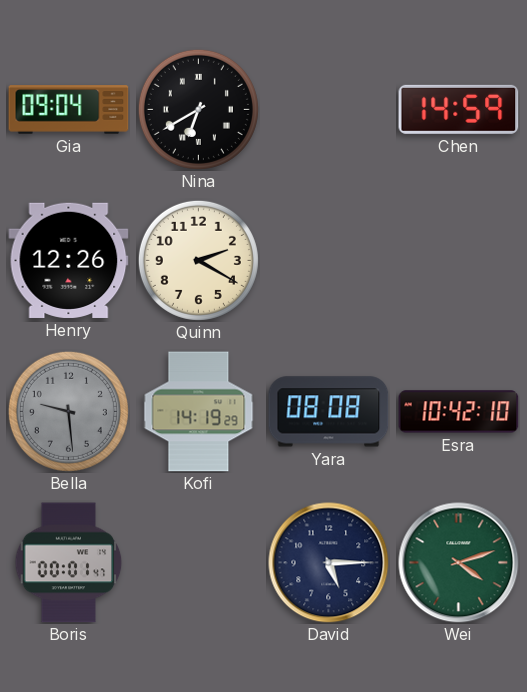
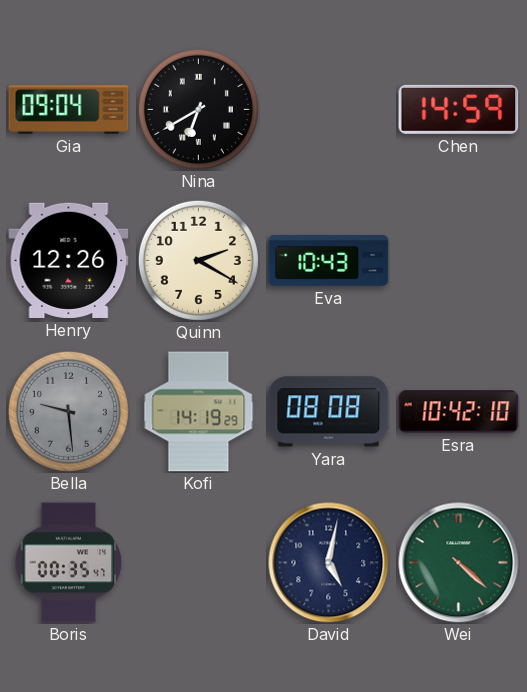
Eva: none -> 10:43 (329, 261)
Boris: 00:01 -> 00:35 (69, 563)
David: 5:15 -> 5:02 (329, 563)
Wei: 4:12 -> 4:22 (459, 563)
